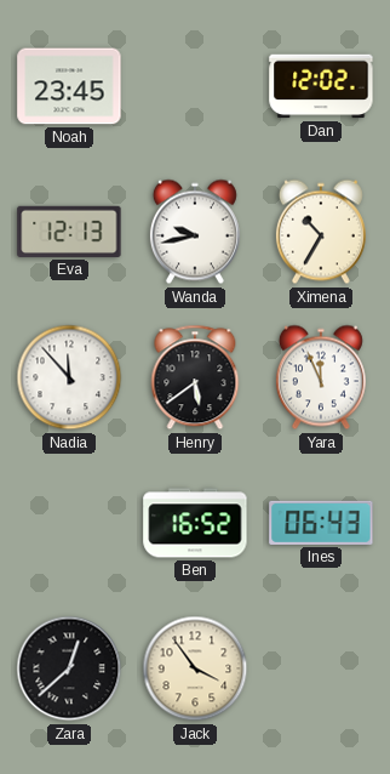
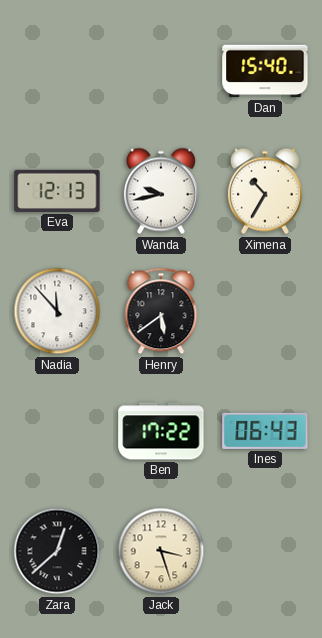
Noah: 23:45 -> none (69, 86)
Dan: 12:02 -> 15:40 (265, 71)
Yara: 11:56 -> none (321, 377)
Ben: 16:52 -> 17:22 (161, 431)
Jack: 3:54 -> 3:27 (161, 551)
